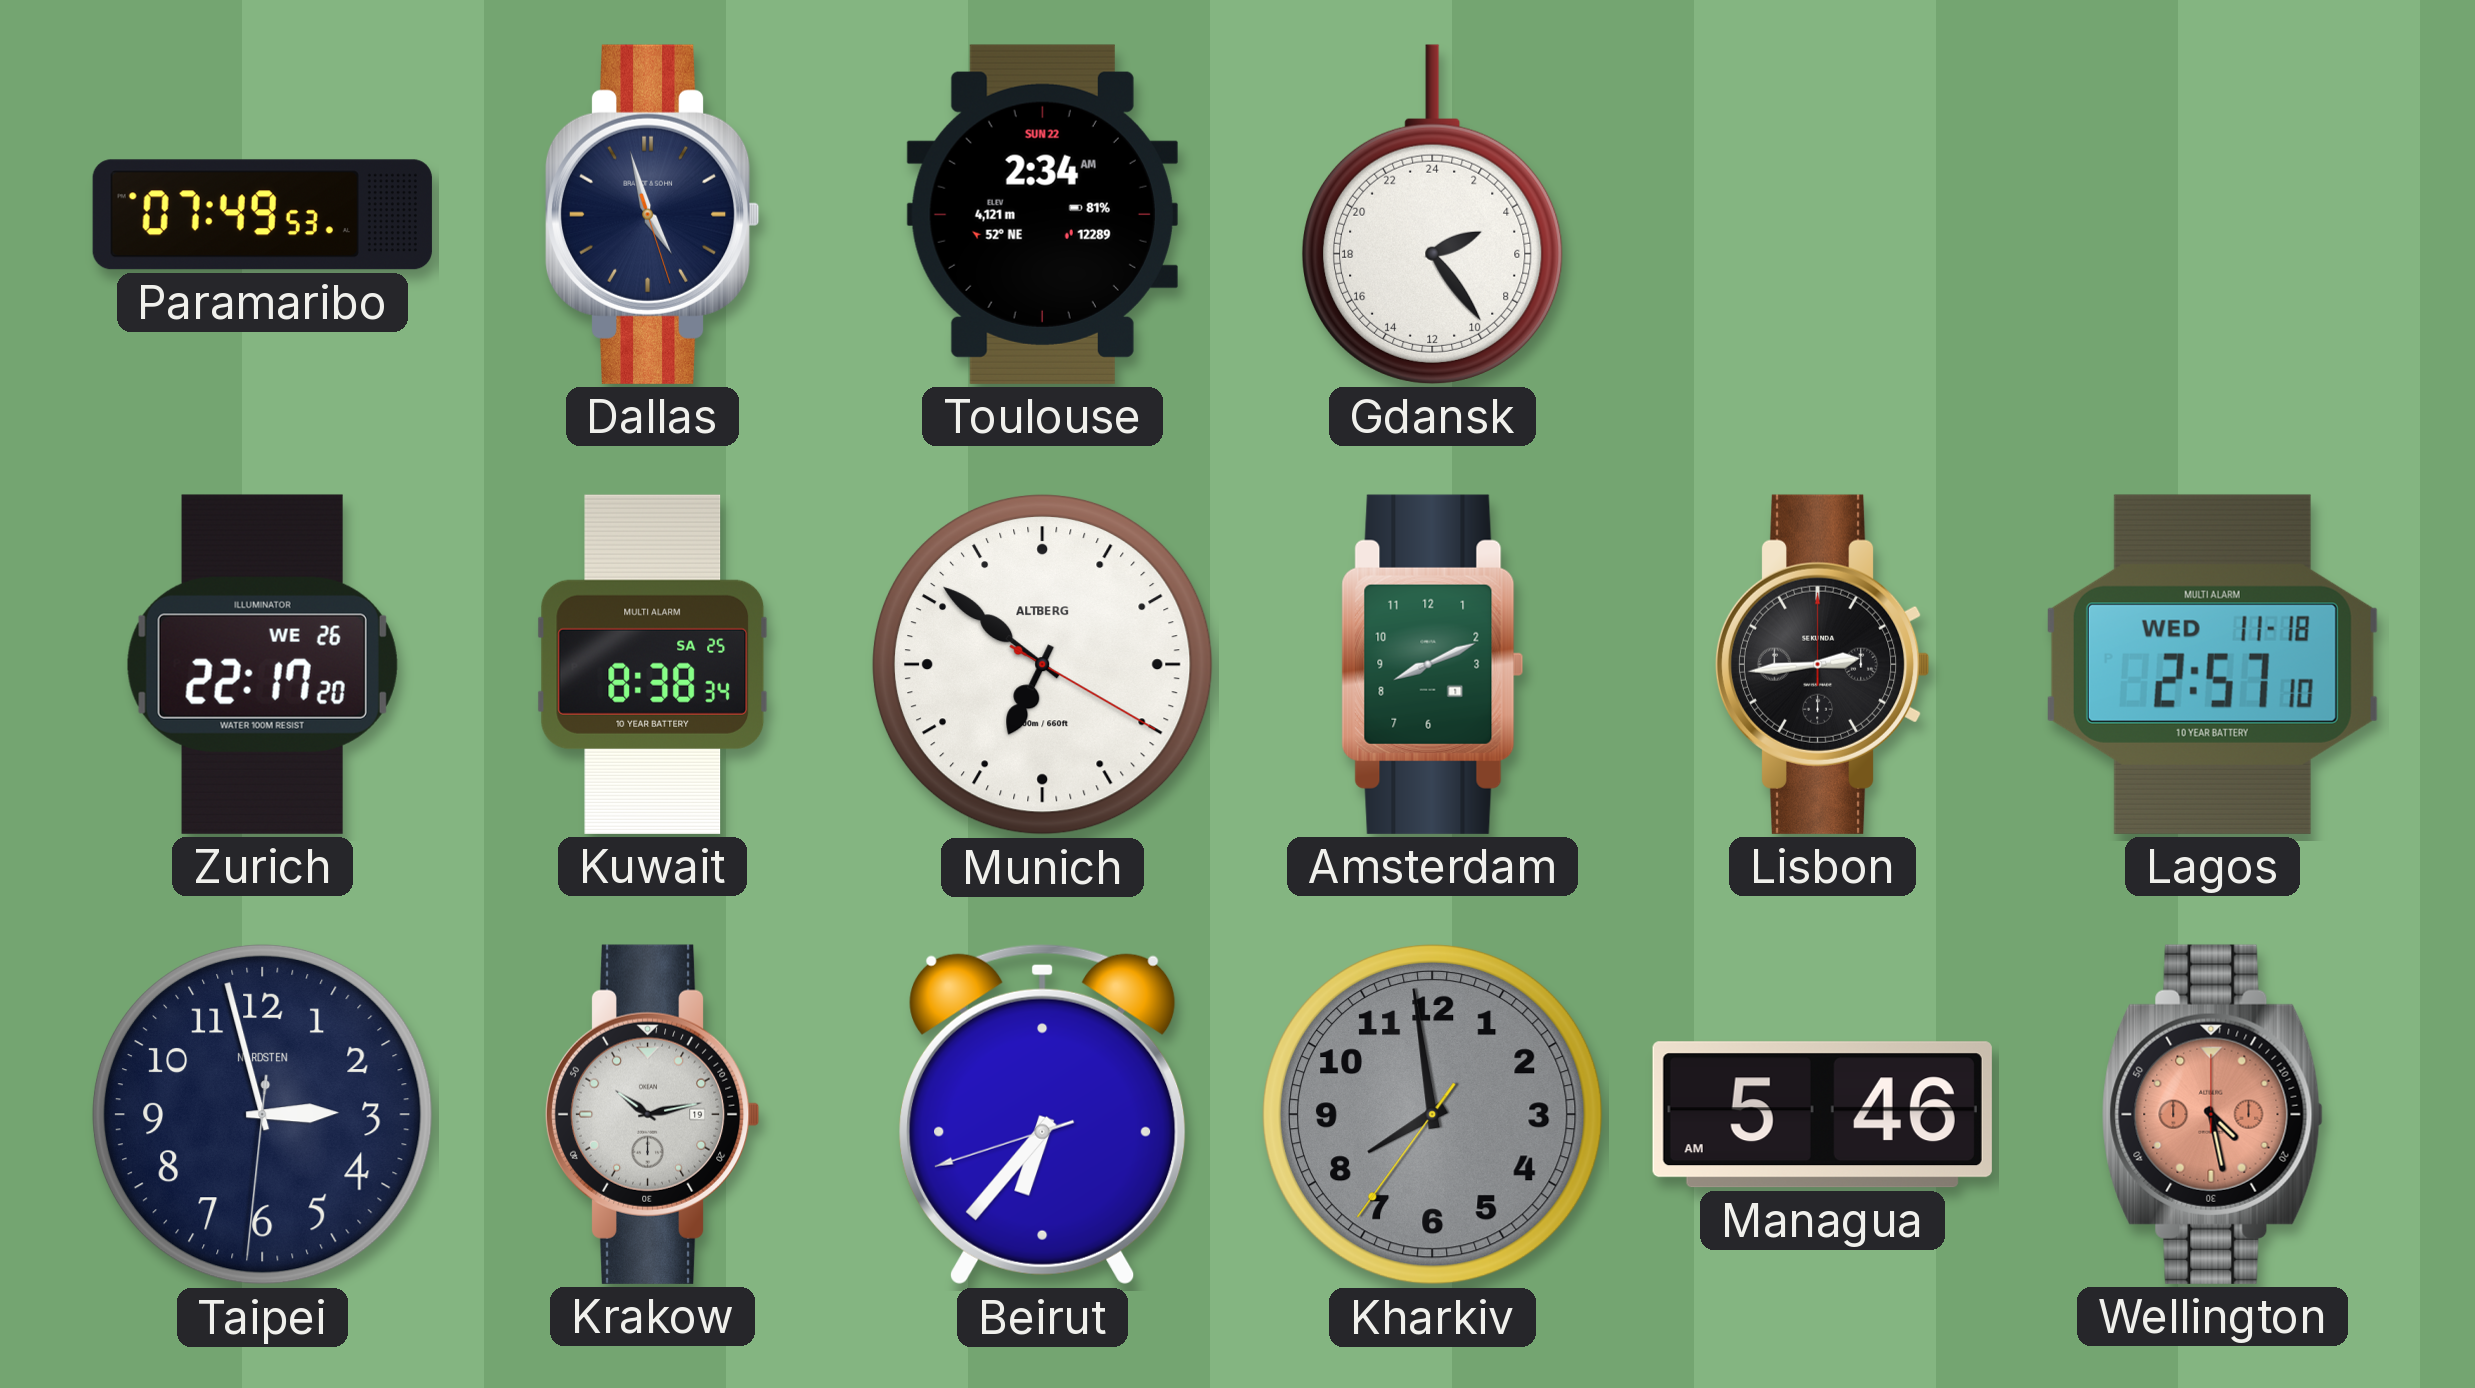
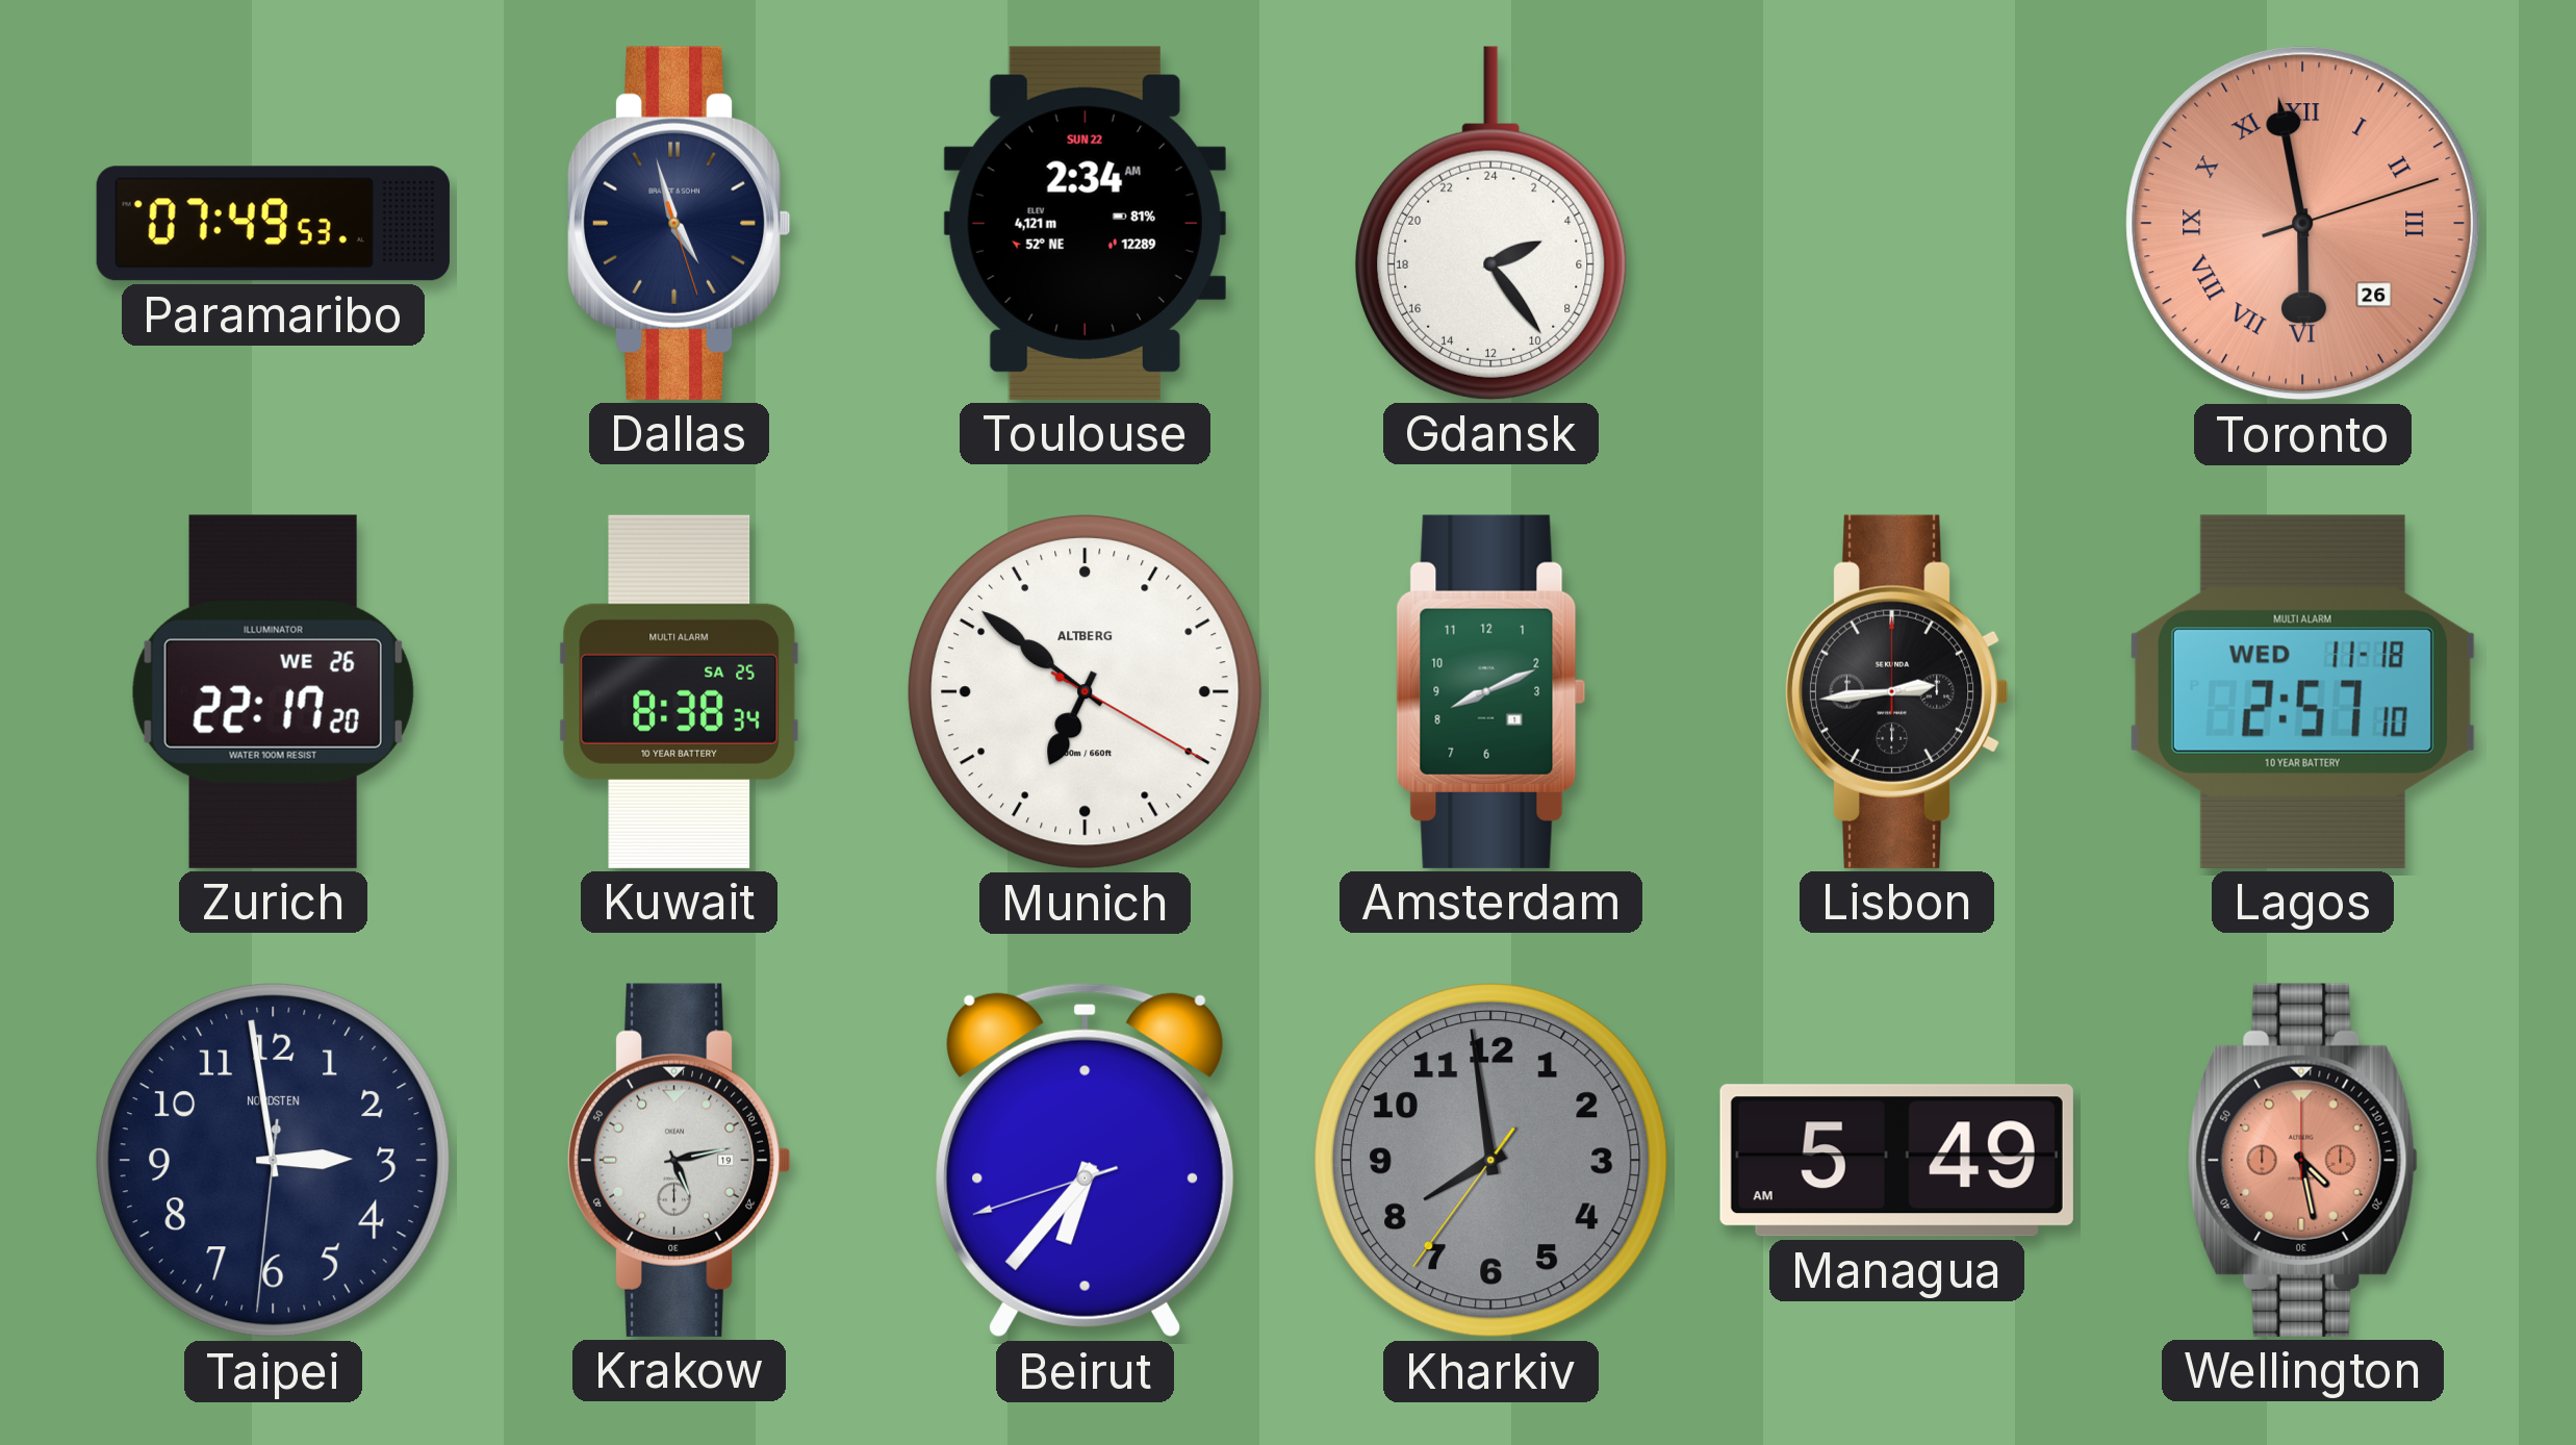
Toronto: none -> 5:58 (2303, 224)
Taipei: 2:57 -> 2:58 (273, 1160)
Krakow: 10:13 -> 5:13 (679, 1160)
Managua: 5:46 -> 5:49 (1896, 1161)
